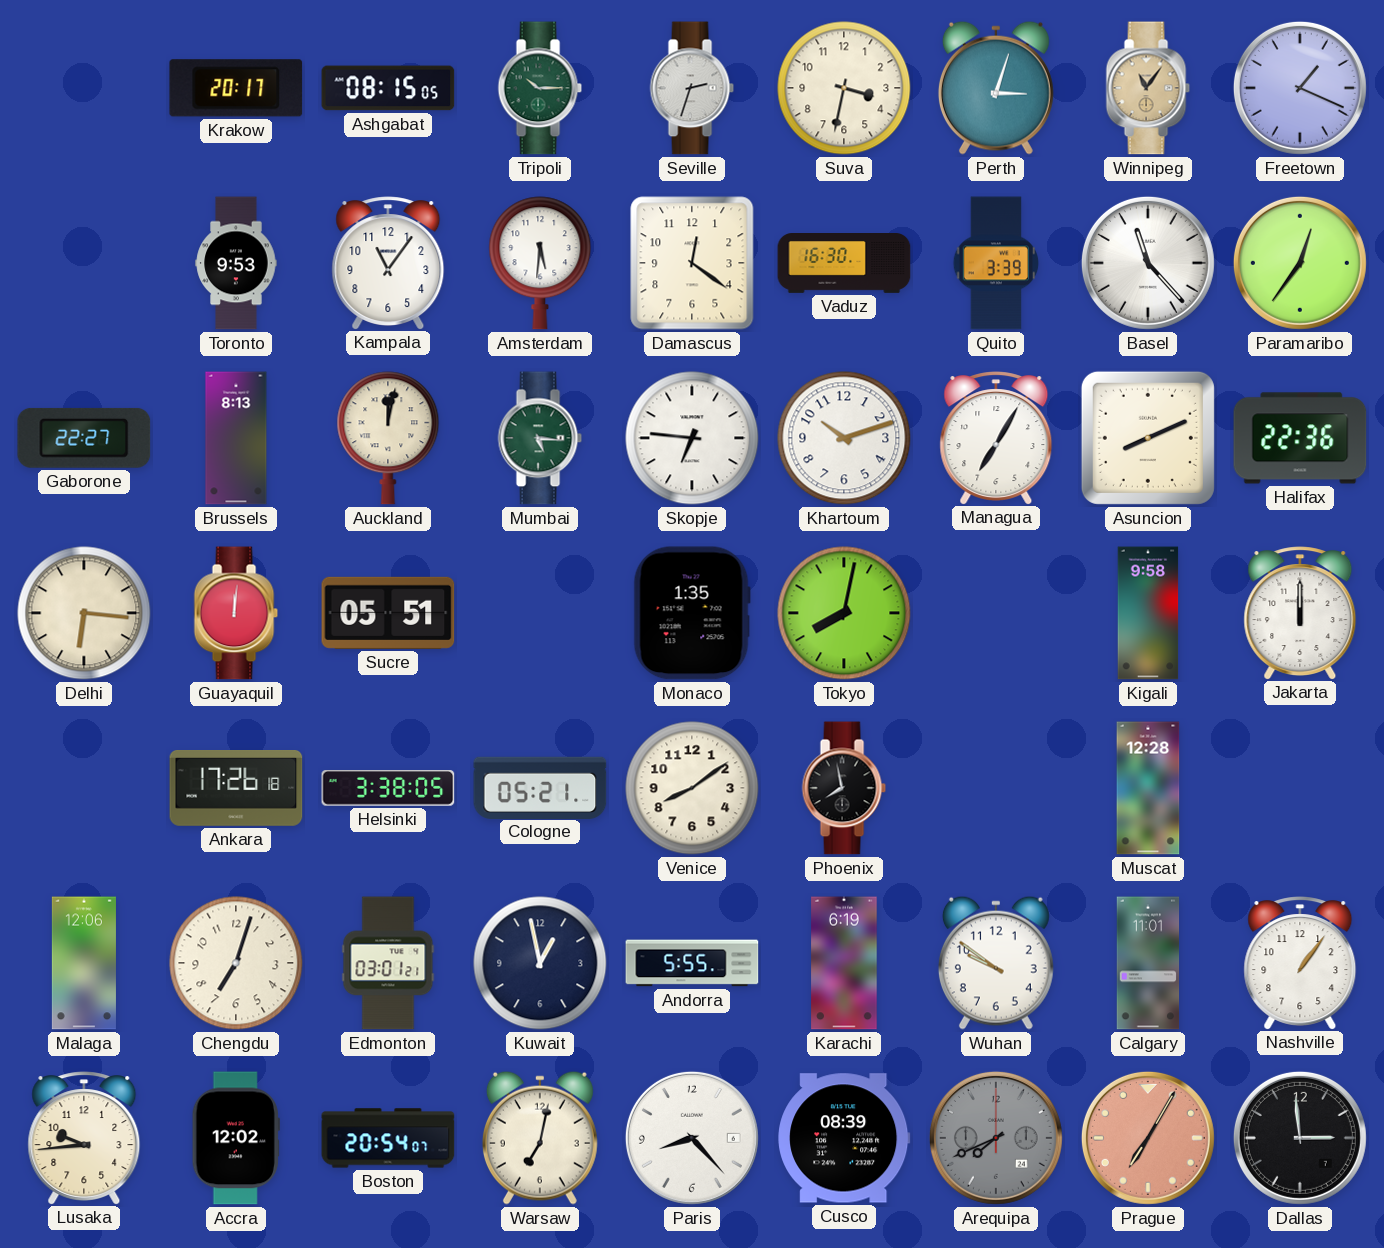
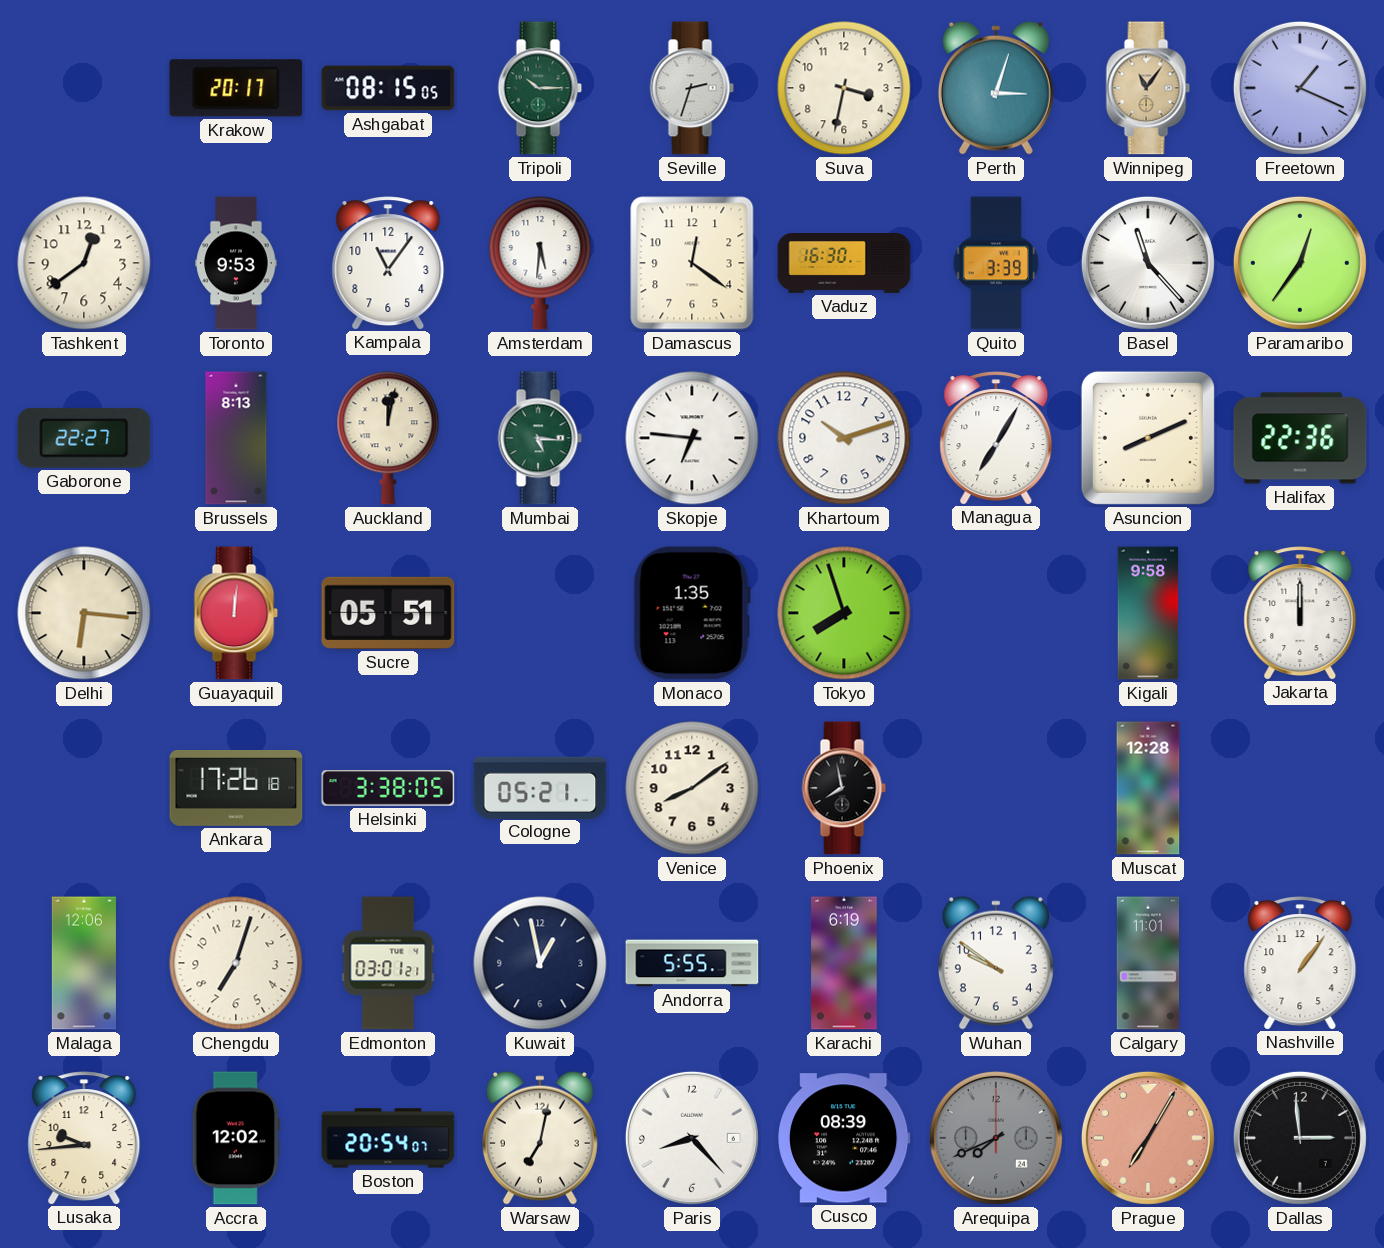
Tashkent: none -> 12:39 (84, 263)
Tokyo: 8:02 -> 7:57 (844, 613)
